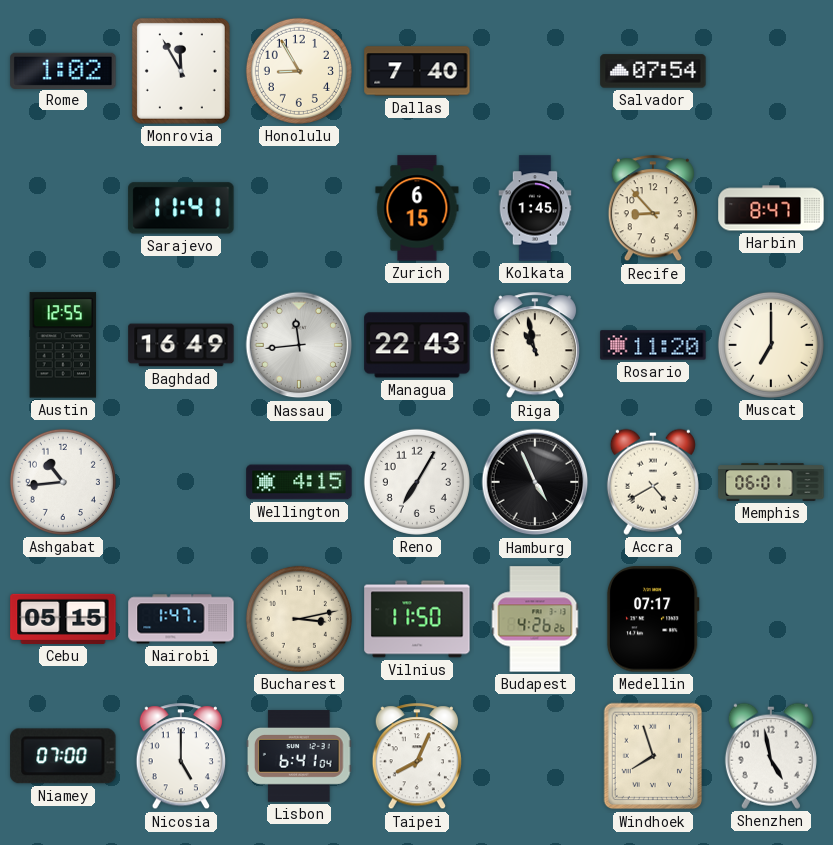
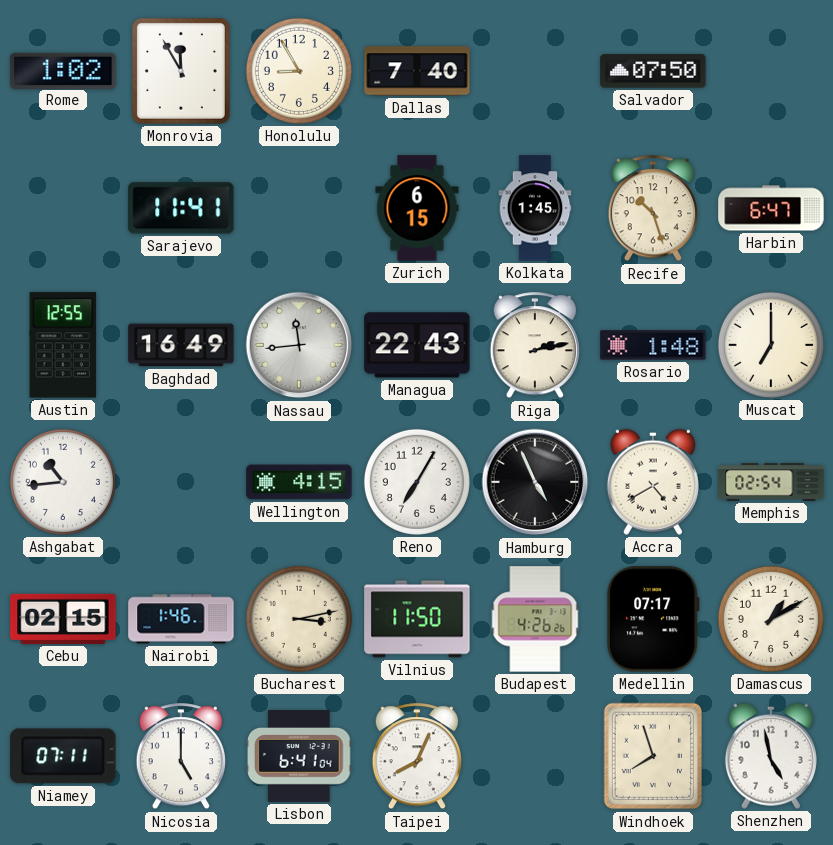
Salvador: 07:54 -> 07:50 (653, 71)
Recife: 8:53 -> 10:27 (653, 209)
Harbin: 8:47 -> 6:47 (771, 208)
Riga: 10:58 -> 2:13 (535, 346)
Rosario: 11:20 -> 1:48 (653, 345)
Memphis: 06:01 -> 02:54 (771, 482)
Cebu: 05:15 -> 02:15 (63, 619)
Nairobi: 1:47 -> 1:46 (181, 619)
Damascus: none -> 1:10 (771, 619)
Niamey: 07:00 -> 07:11 (63, 756)
